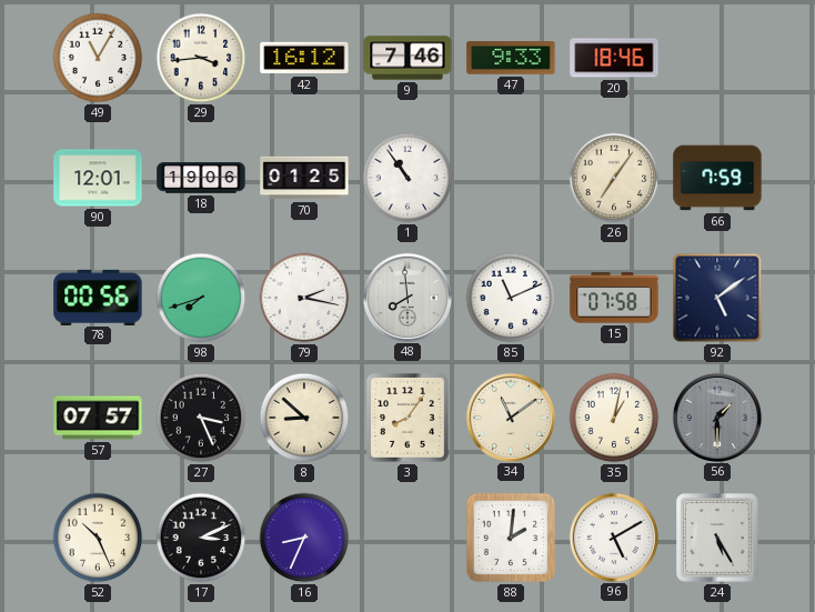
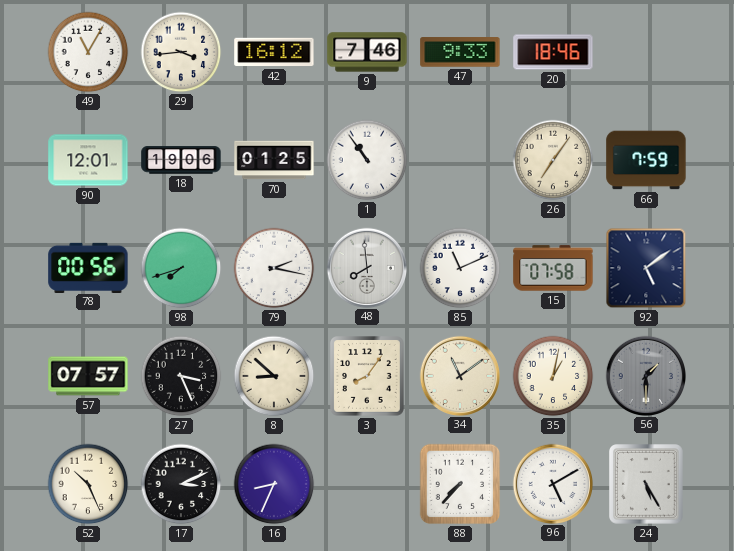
88: 2:01 -> 7:37 (460, 484)
